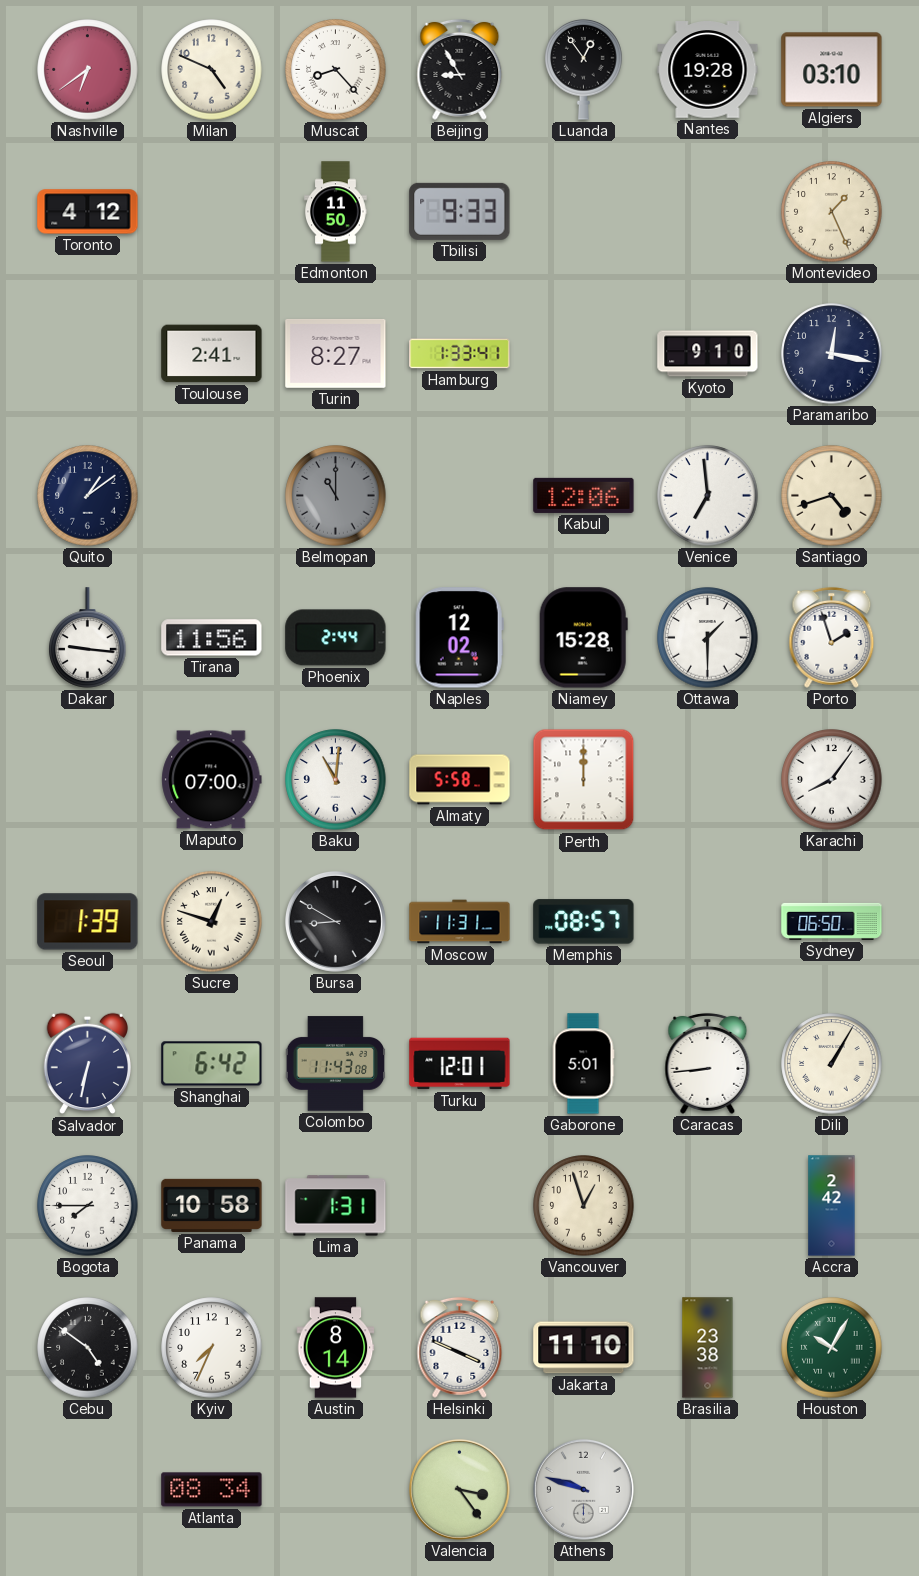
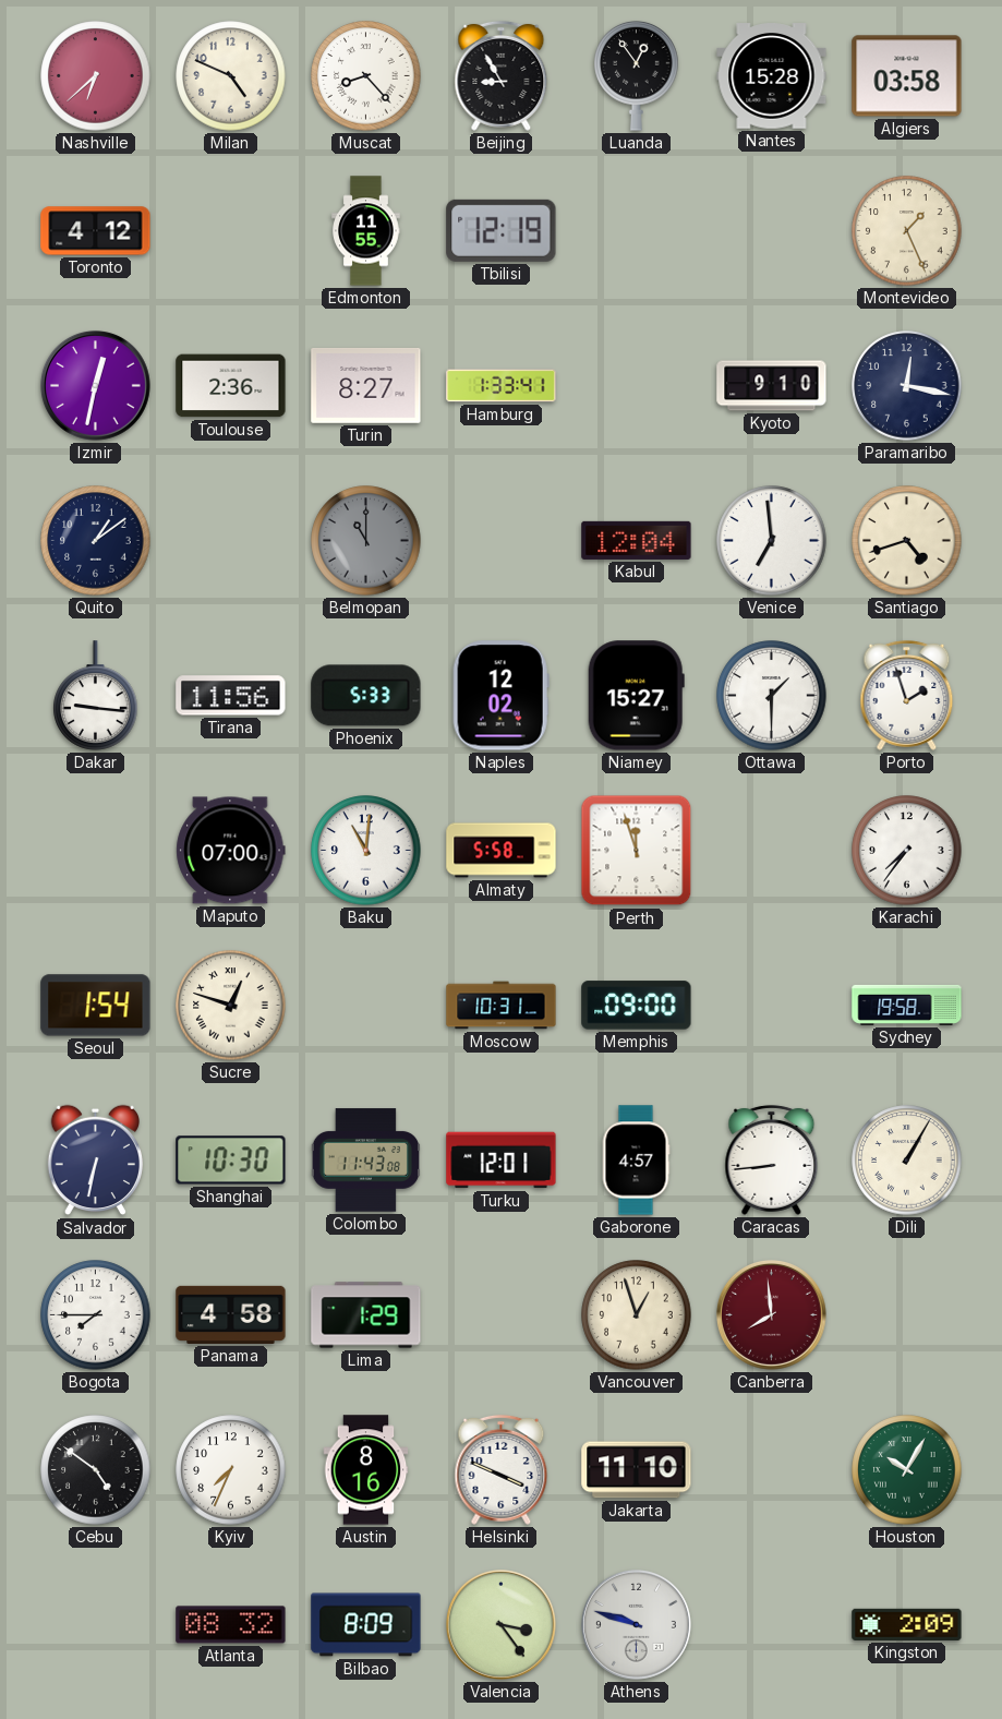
Nashville: 6:39 -> 6:38 (96, 76)
Nantes: 19:28 -> 15:28 (772, 76)
Algiers: 03:10 -> 03:58 (907, 76)
Edmonton: 11:50 -> 11:55 (366, 231)
Tbilisi: 9:33 -> 12:19 (502, 230)
Izmir: none -> 12:32 (95, 385)
Toulouse: 2:41 -> 2:36 (231, 386)
Kabul: 12:06 -> 12:04 (637, 540)
Phoenix: 2:44 -> 5:33 (366, 696)
Niamey: 15:28 -> 15:27 (636, 696)
Perth: 12:00 -> 11:57 (637, 851)
Karachi: 8:06 -> 7:36 (907, 851)
Seoul: 1:39 -> 1:54 (96, 1006)
Bursa: 8:50 -> none (335, 921)
Moscow: 11:31 -> 10:31 (502, 1006)
Memphis: 08:57 -> 09:00 (637, 1006)
Sydney: 06:50 -> 19:58 (907, 1005)
Shanghai: 6:42 -> 10:30 (231, 1161)
Gaborone: 5:01 -> 4:57 (636, 1161)
Panama: 10:58 -> 4:58 (231, 1314)
Lima: 1:31 -> 1:29 (366, 1315)
Canberra: none -> 7:59 (771, 1314)
Accra: 2:42 -> none (832, 1206)
Austin: 8:14 -> 8:16 (366, 1470)
Brasilia: 23:38 -> none (708, 1348)
Atlanta: 08:34 -> 08:32 (231, 1625)
Bilbao: none -> 8:09 (366, 1625)
Kingston: none -> 2:09 (907, 1624)
